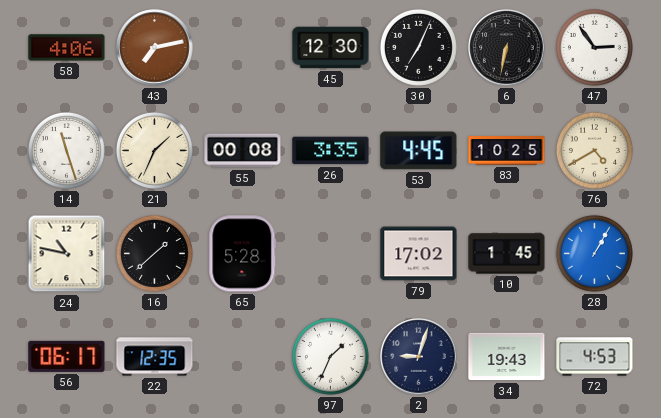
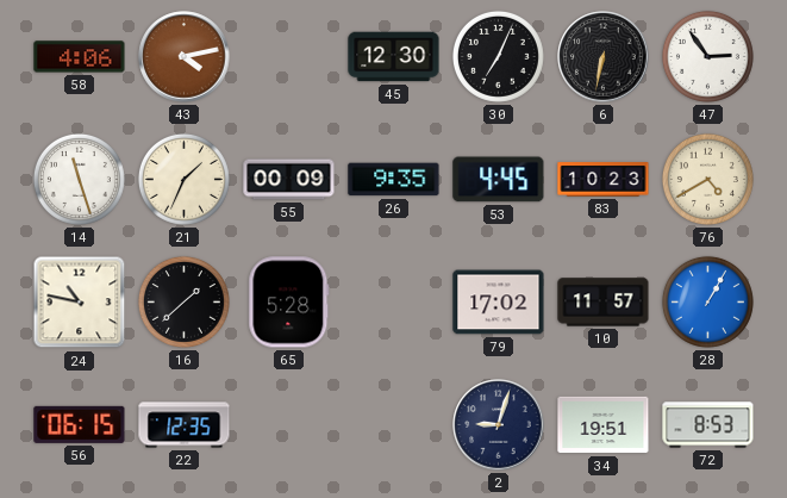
43: 7:13 -> 4:13 (185, 57)
55: 00:08 -> 00:09 (289, 180)
26: 3:35 -> 9:35 (394, 180)
83: 10:25 -> 10:23 (604, 180)
10: 1:45 -> 11:57 (604, 303)
56: 06:17 -> 06:15 (80, 424)
97: 1:34 -> none (330, 356)
34: 19:43 -> 19:51 (604, 425)
72: 4:53 -> 8:53 (708, 425)
